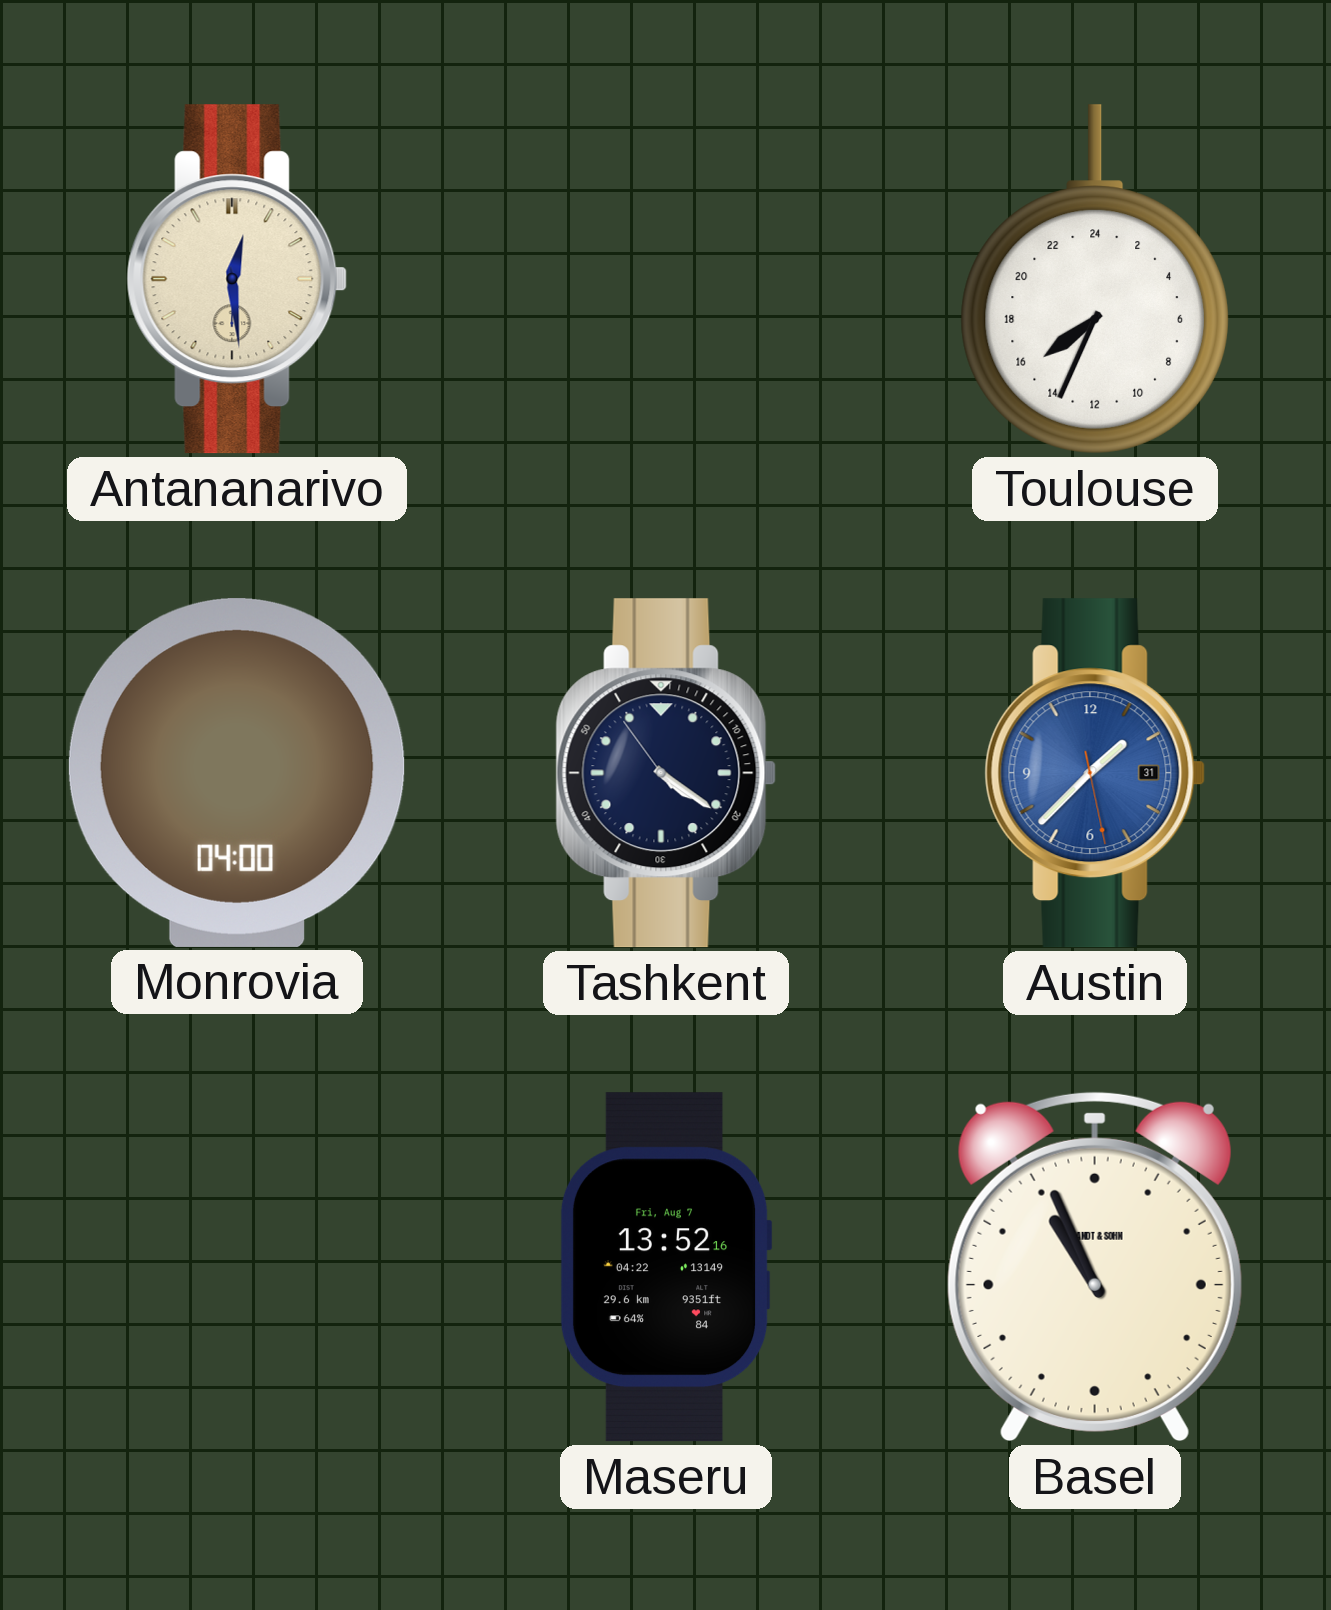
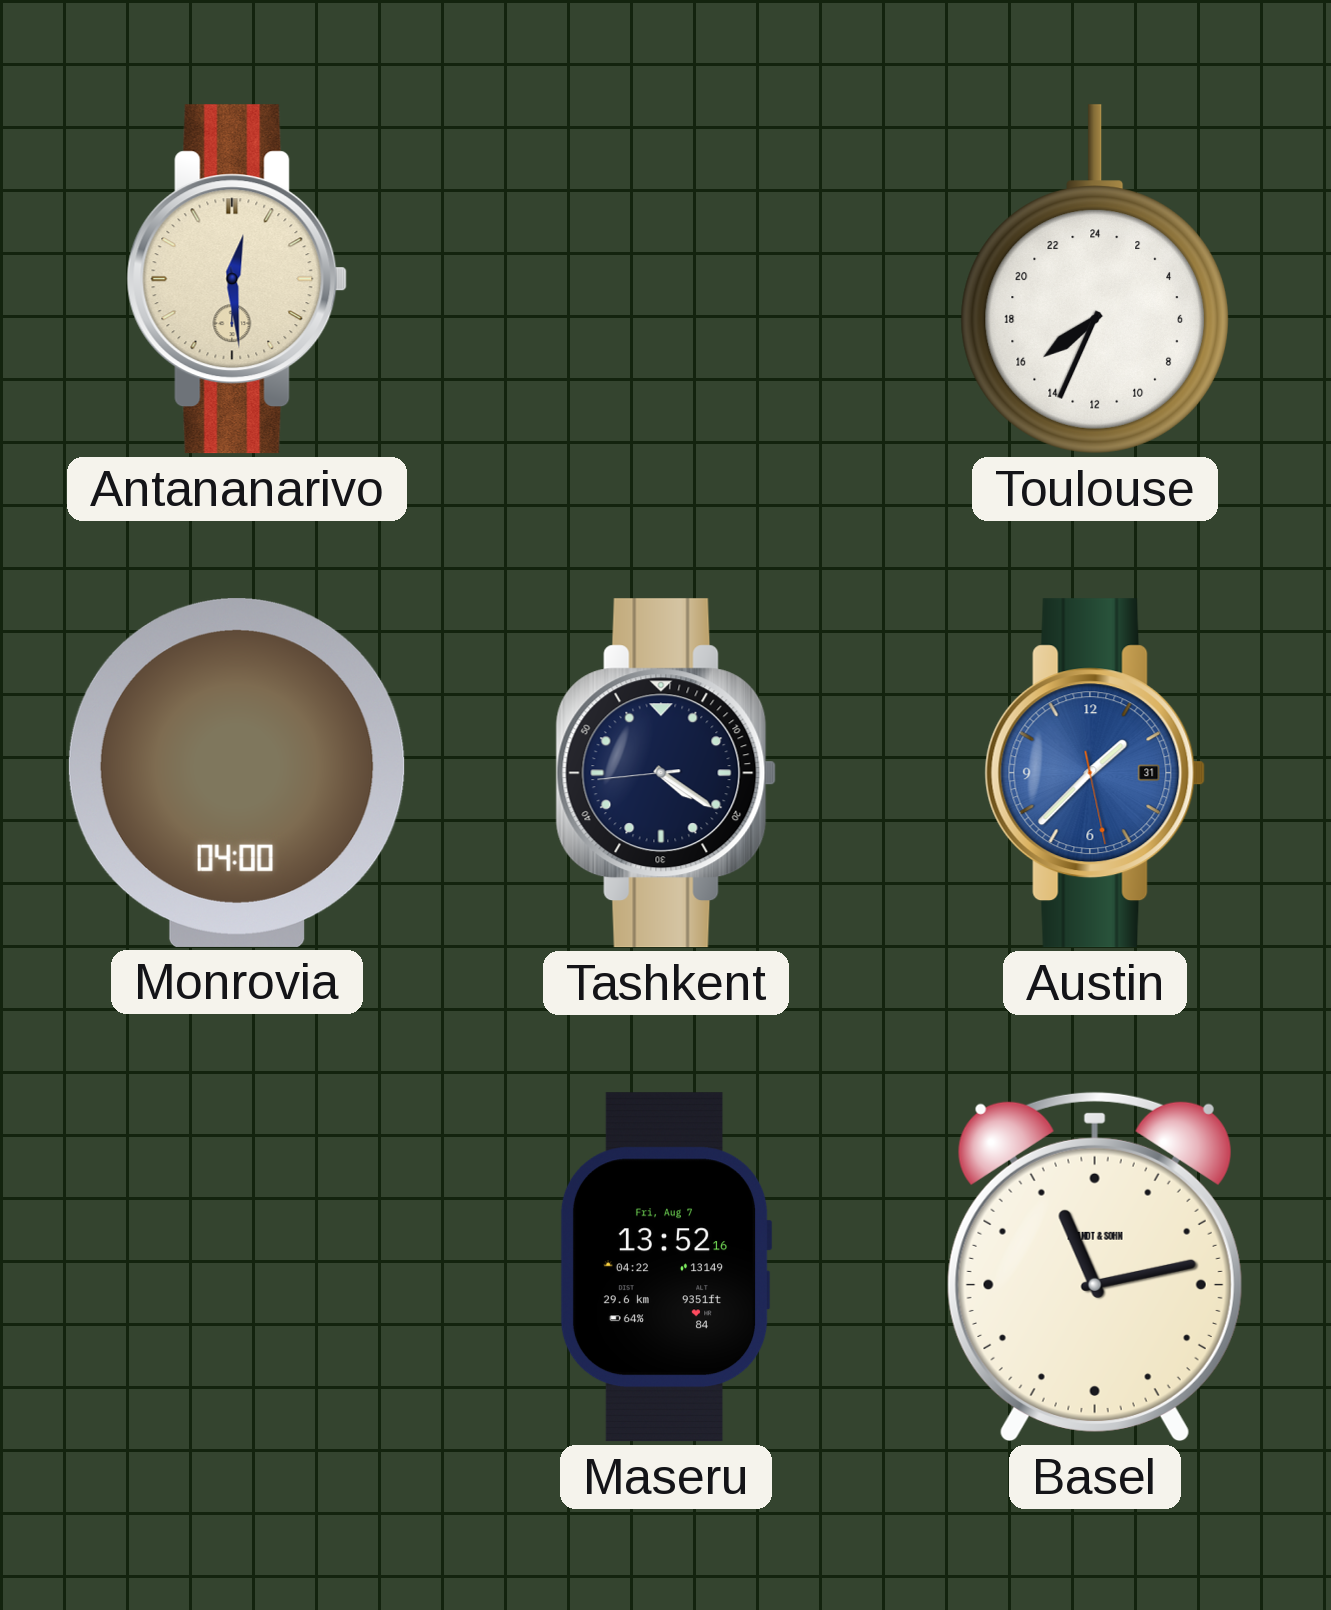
Tashkent: 4:20:54 -> 4:20:44 (666, 773)
Basel: 10:56 -> 11:13 (1095, 1267)
